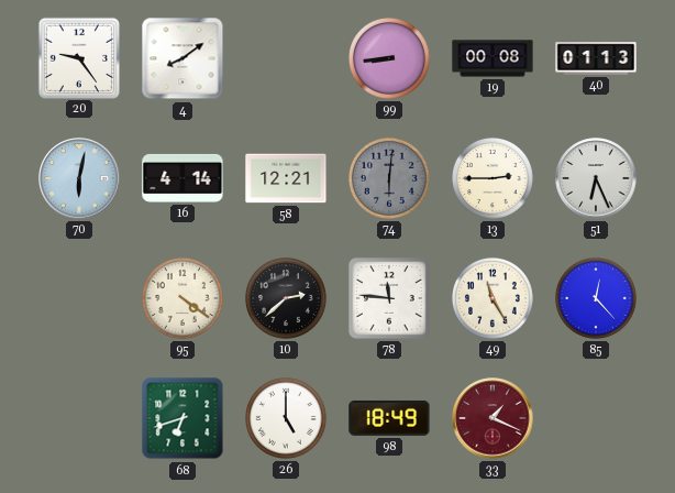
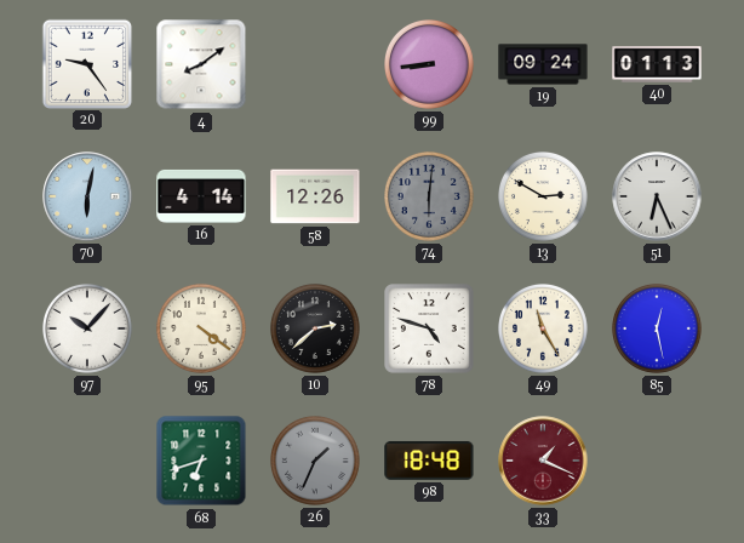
19: 00:08 -> 09:24 (543, 64)
58: 12:21 -> 12:26 (315, 196)
13: 2:45 -> 2:50 (544, 198)
97: none -> 10:07 (88, 330)
78: 11:46 -> 4:48 (430, 330)
85: 12:23 -> 12:28 (658, 330)
26: 5:00 -> 1:34 (316, 462)
26 dial: white -> grey (316, 462)
98: 18:49 -> 18:48 (429, 461)
